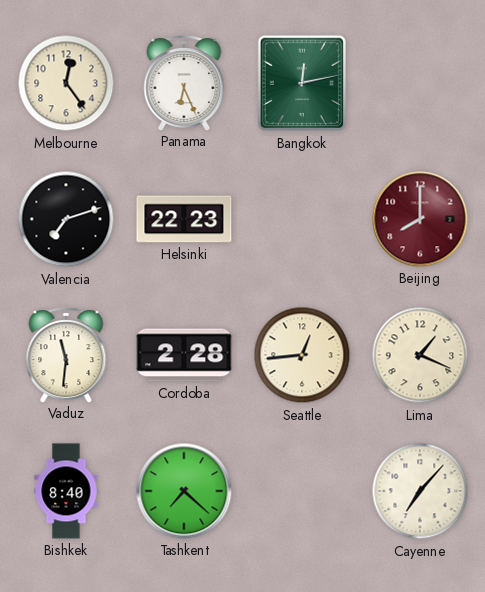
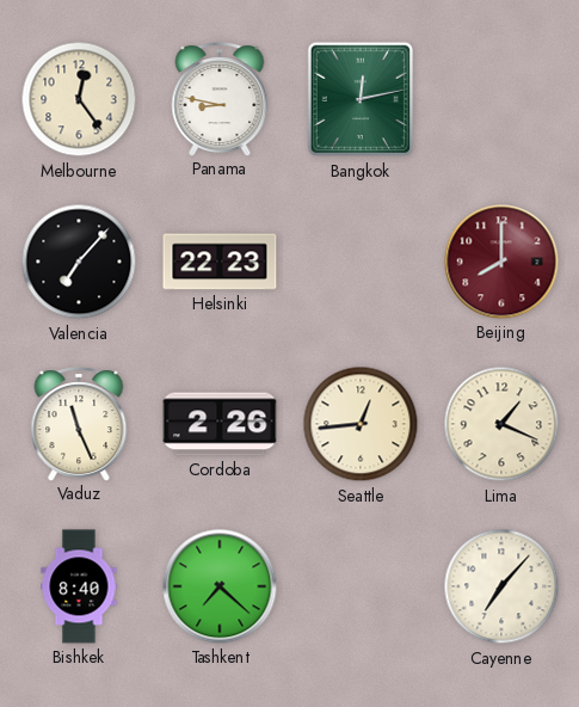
Panama: 6:26 -> 8:47 (220, 99)
Valencia: 7:12 -> 7:07 (79, 262)
Vaduz: 11:31 -> 11:26 (79, 424)
Cordoba: 2:28 -> 2:26 (220, 424)
